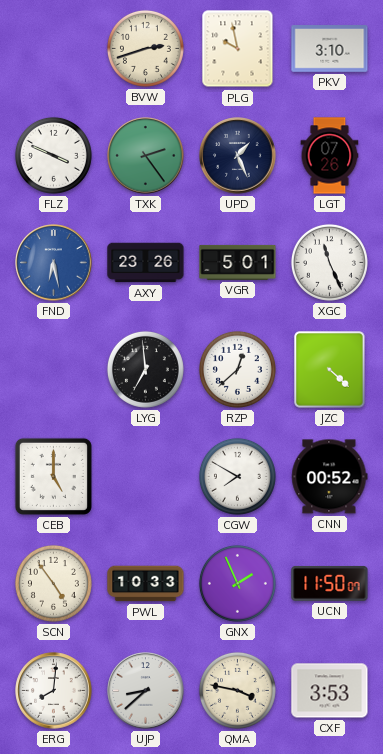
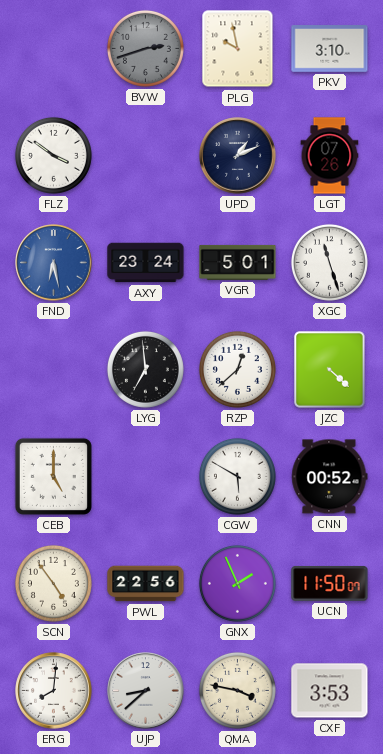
BVW dial: cream -> grey (145, 48)
FLZ: 3:49 -> 3:51 (53, 155)
TXK: 2:24 -> none (146, 156)
UPD: 1:26 -> 1:11 (238, 156)
AXY: 23:26 -> 23:24 (146, 263)
XGC: 11:26 -> 11:27 (329, 262)
CGW: 7:50 -> 5:50 (237, 476)
PWL: 10:33 -> 22:56 (146, 584)
